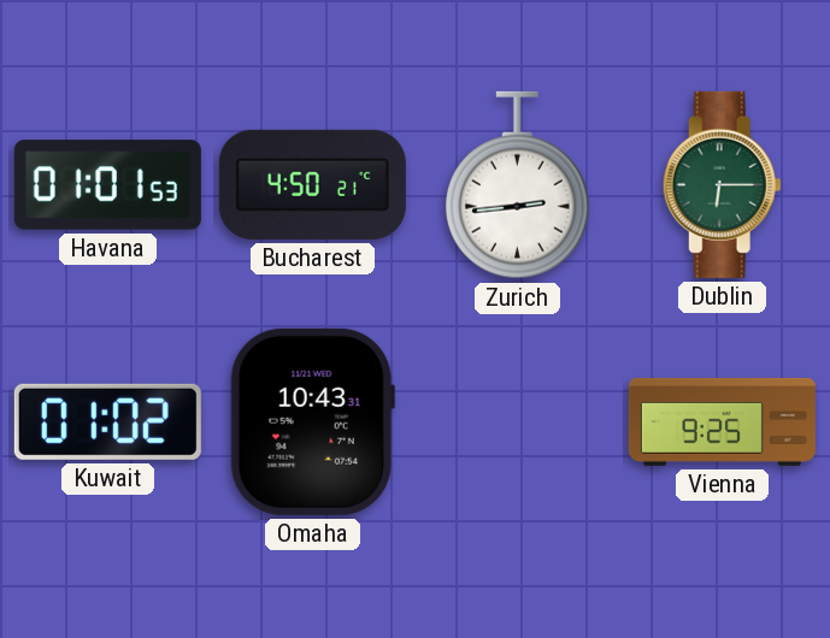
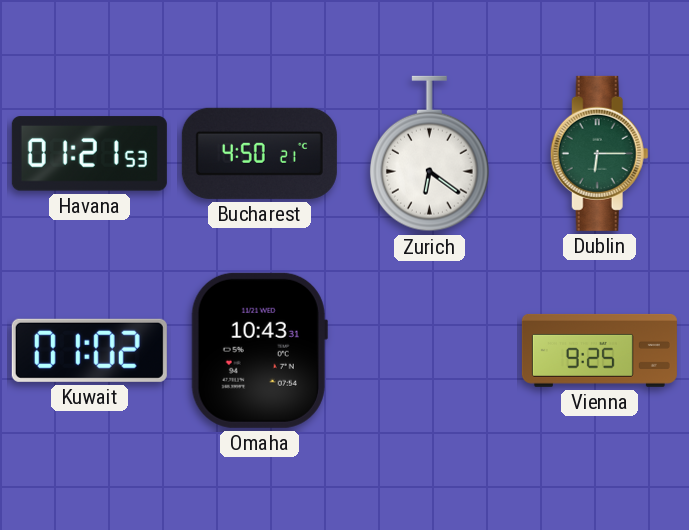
Havana: 01:01 -> 01:21 (89, 154)
Zurich: 2:44 -> 6:21 (429, 154)
